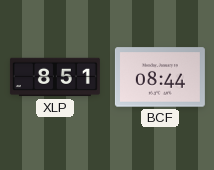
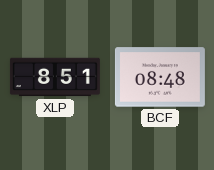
BCF: 08:44 -> 08:48 (160, 77)
